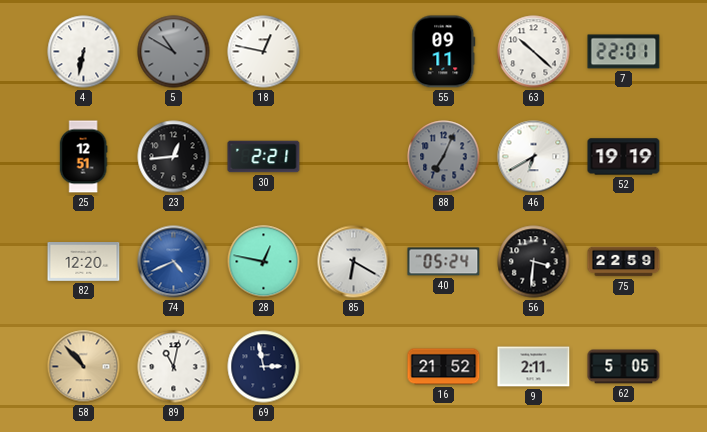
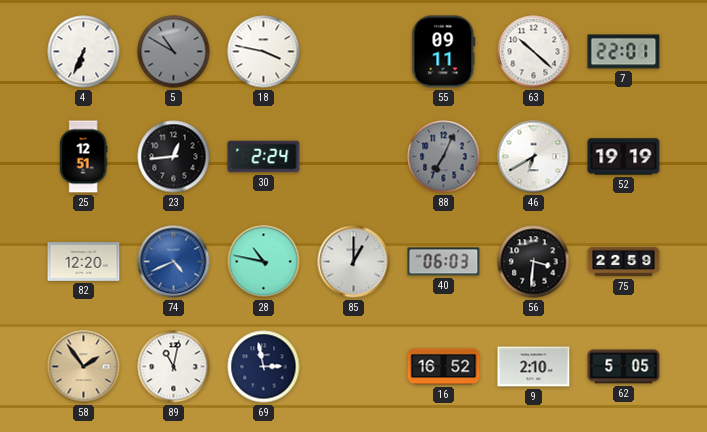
4: 6:32 -> 6:34 (84, 52)
18: 12:47 -> 3:47 (264, 52)
30: 2:21 -> 2:24 (264, 157)
28: 12:47 -> 10:47 (264, 262)
85: 6:20 -> 1:00 (354, 262)
40: 05:24 -> 06:03 (444, 262)
58: 10:53 -> 1:54 (84, 367)
16: 21:52 -> 16:52 (444, 367)
9: 2:11 -> 2:10 (534, 367)
